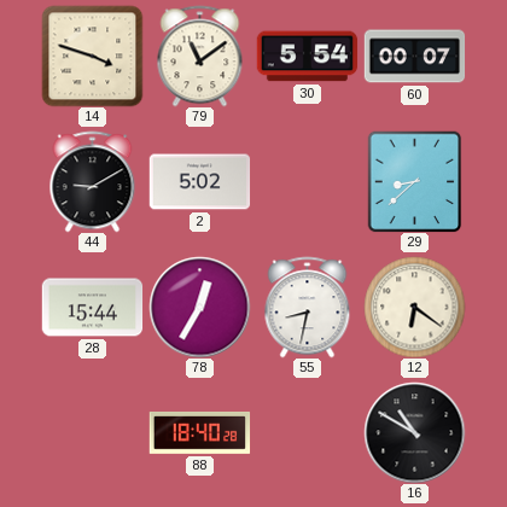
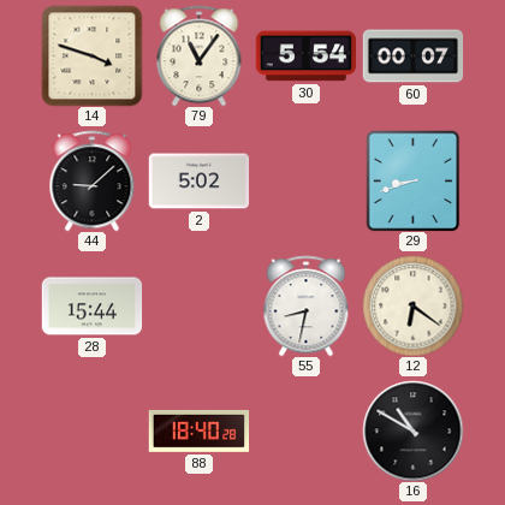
79: 11:09 -> 11:06 (200, 55)
44: 9:10 -> 9:08 (93, 180)
29: 8:38 -> 8:42 (414, 180)
78: 12:35 -> none (199, 307)
